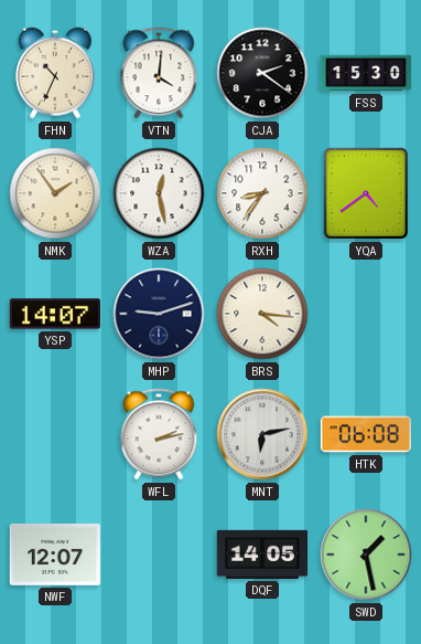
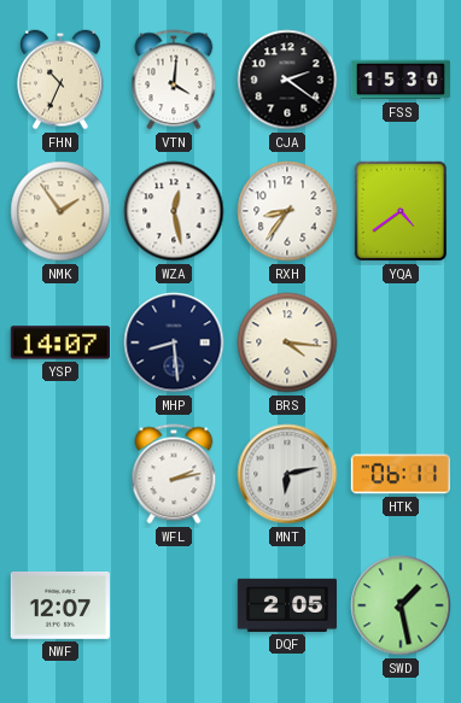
MHP: 9:12 -> 8:29 (174, 342)
HTK: 06:08 -> 06:11 (399, 474)
DQF: 14:05 -> 2:05 (286, 605)
